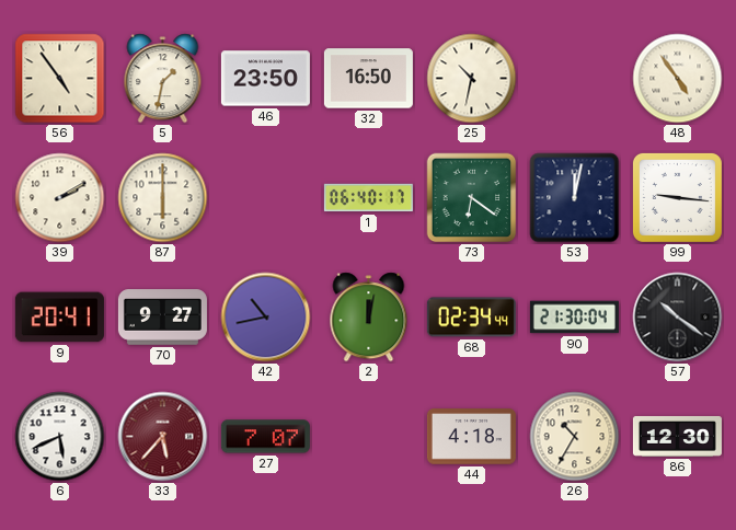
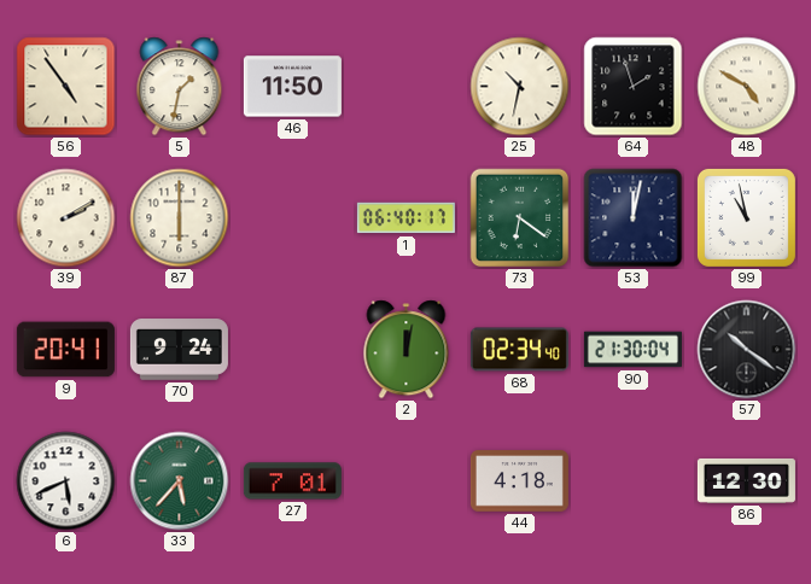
46: 23:50 -> 11:50 (292, 87)
32: 16:50 -> none (368, 79)
64: none -> 1:57 (634, 87)
48: 4:54 -> 4:50 (747, 87)
99: 9:16 -> 10:58 (746, 217)
70: 9:27 -> 9:24 (179, 350)
42: 10:43 -> none (266, 318)
68: 02:34:44 -> 02:34:40 (519, 350)
33 dial: burgundy -> green (180, 481)
27: 7:07 -> 7:01 (292, 481)
26: 10:35 -> none (575, 437)
